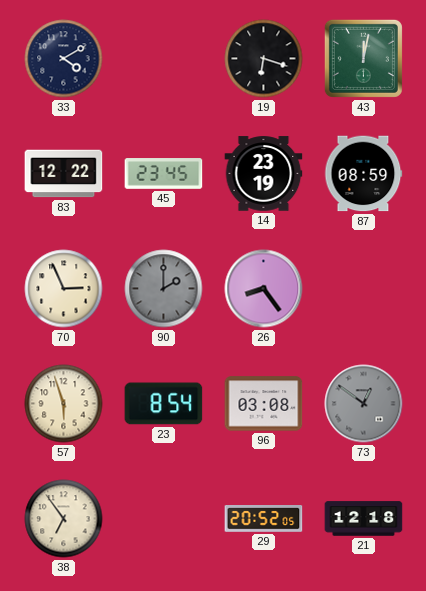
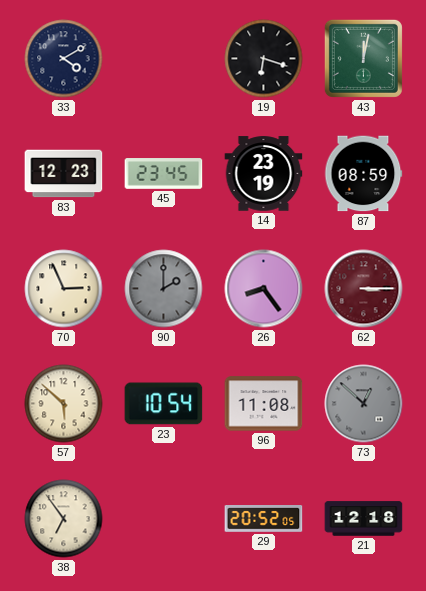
83: 12:22 -> 12:23 (64, 174)
62: none -> 3:15 (364, 289)
57: 5:57 -> 5:52 (64, 404)
23: 8:54 -> 10:54 (164, 404)
96: 03:08 -> 11:08 (264, 404)
73: 12:51 -> 12:52 (364, 404)
